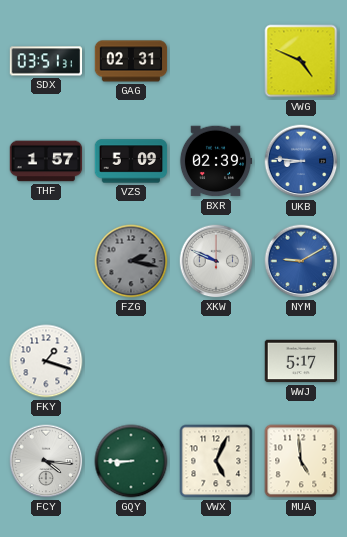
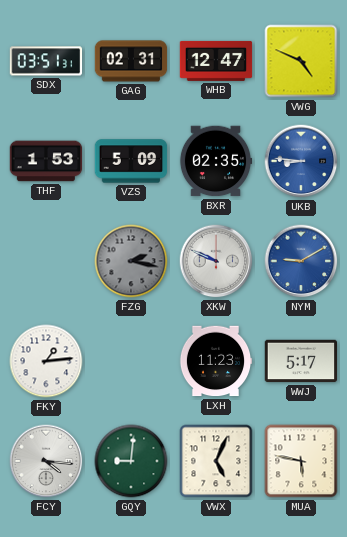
WHB: none -> 12:47 (216, 61)
THF: 1:57 -> 1:53 (46, 161)
BXR: 02:39 -> 02:35 (216, 161)
FKY: 1:18 -> 1:14 (46, 361)
LXH: none -> 11:23 (216, 361)
GQY: 8:45 -> 9:01 (131, 461)
MUA: 4:59 -> 5:47 (301, 461)
